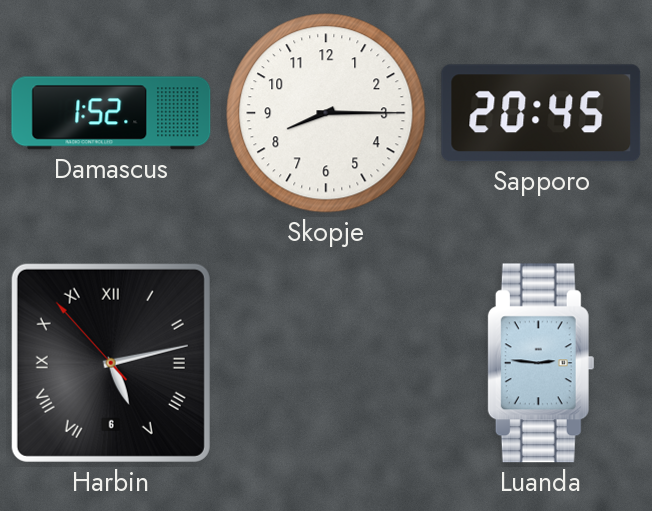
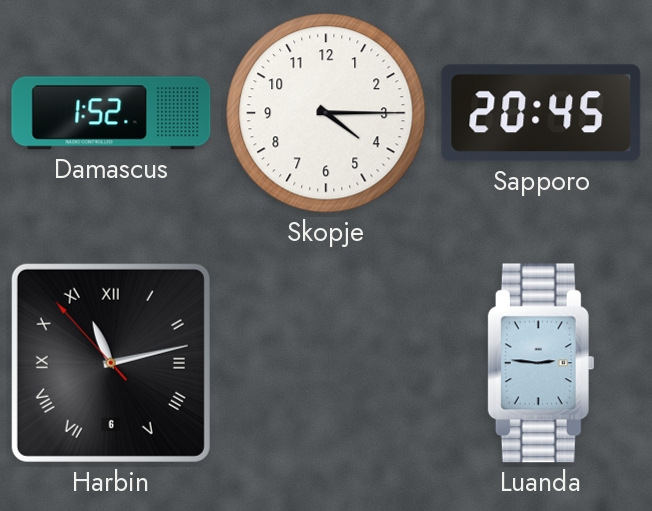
Skopje: 8:15 -> 4:15 (326, 113)
Harbin: 5:12 -> 11:12 (111, 363)
